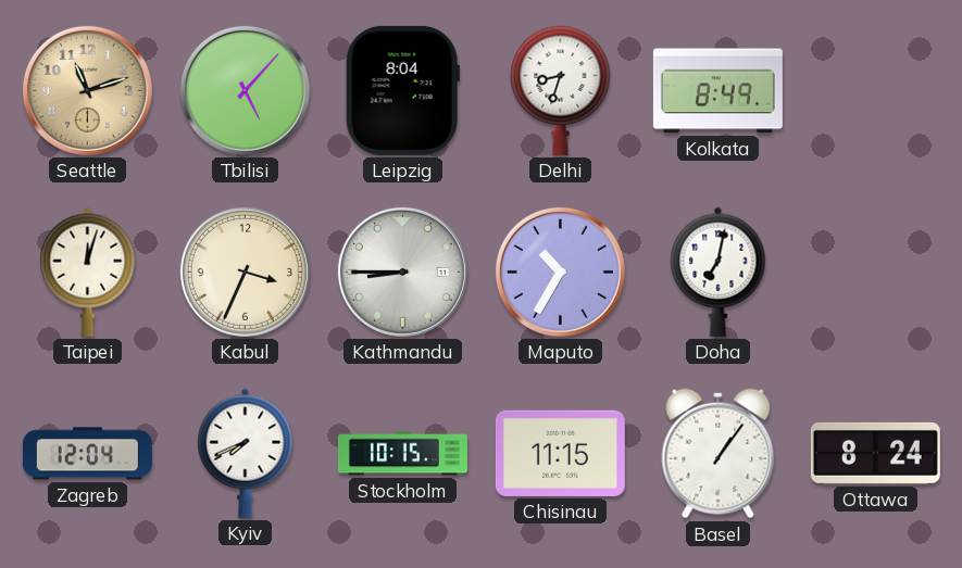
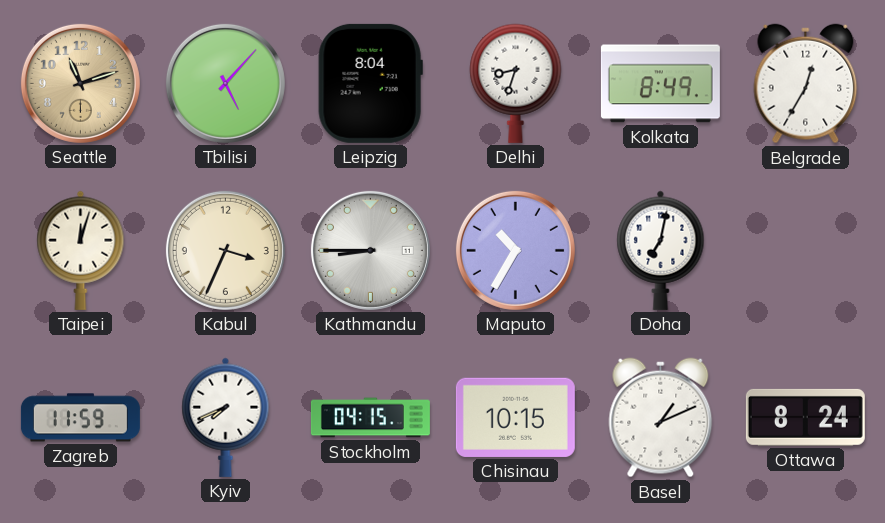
Belgrade: none -> 12:35 (806, 84)
Zagreb: 12:04 -> 11:59 (80, 418)
Stockholm: 10:15 -> 04:15 (370, 418)
Chisinau: 11:15 -> 10:15 (515, 417)
Basel: 1:06 -> 1:11 (661, 418)
